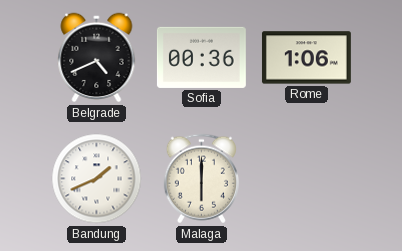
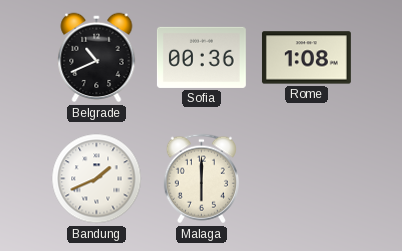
Belgrade: 4:41 -> 10:41 (97, 58)
Rome: 1:06 -> 1:08 (306, 58)
